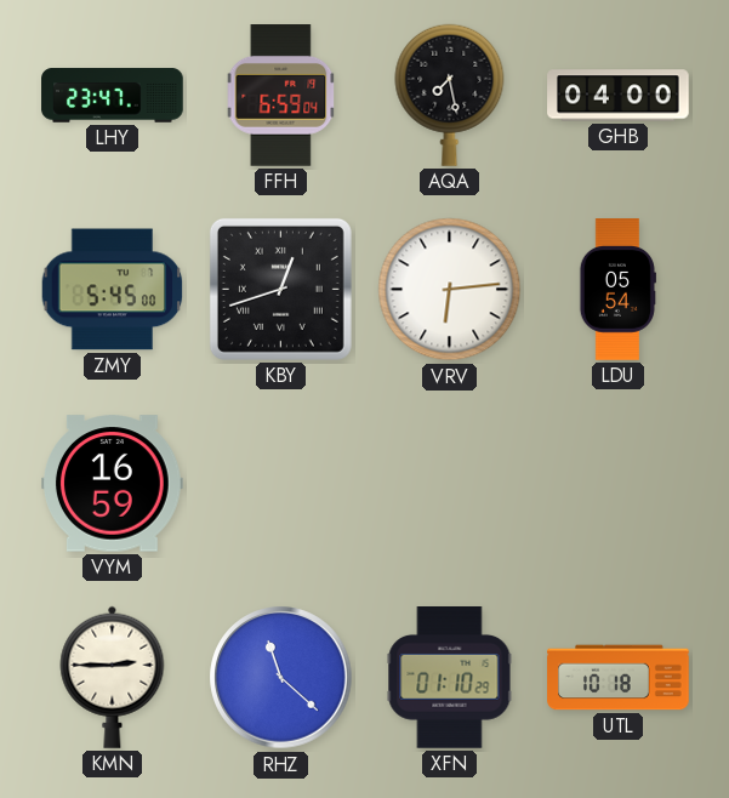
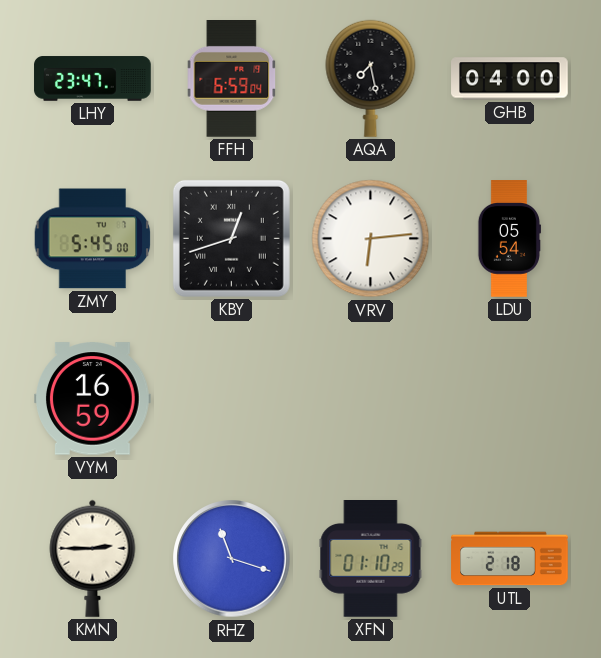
RHZ: 11:22 -> 11:18 (232, 559)
UTL: 10:18 -> 2:18 (510, 559)
